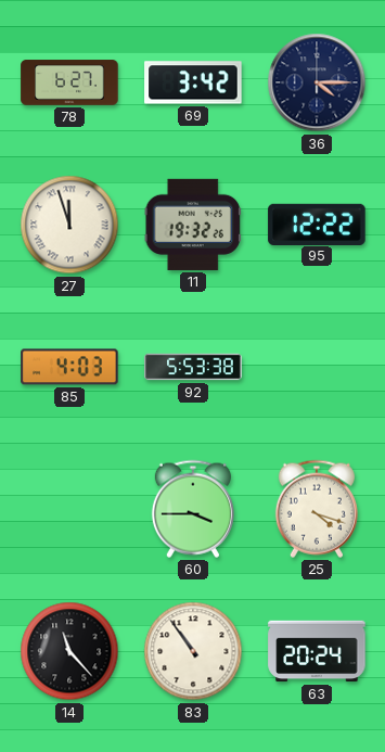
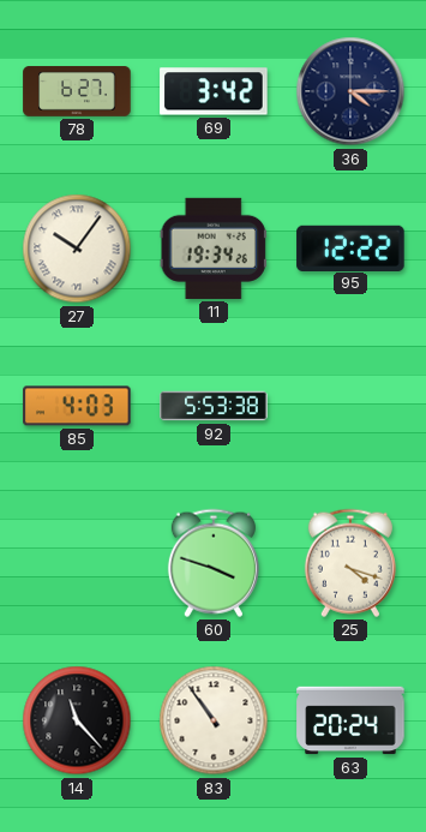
27: 11:57 -> 10:06 (77, 249)
11: 19:32 -> 19:34 (214, 249)
60: 3:45 -> 3:48 (214, 563)
